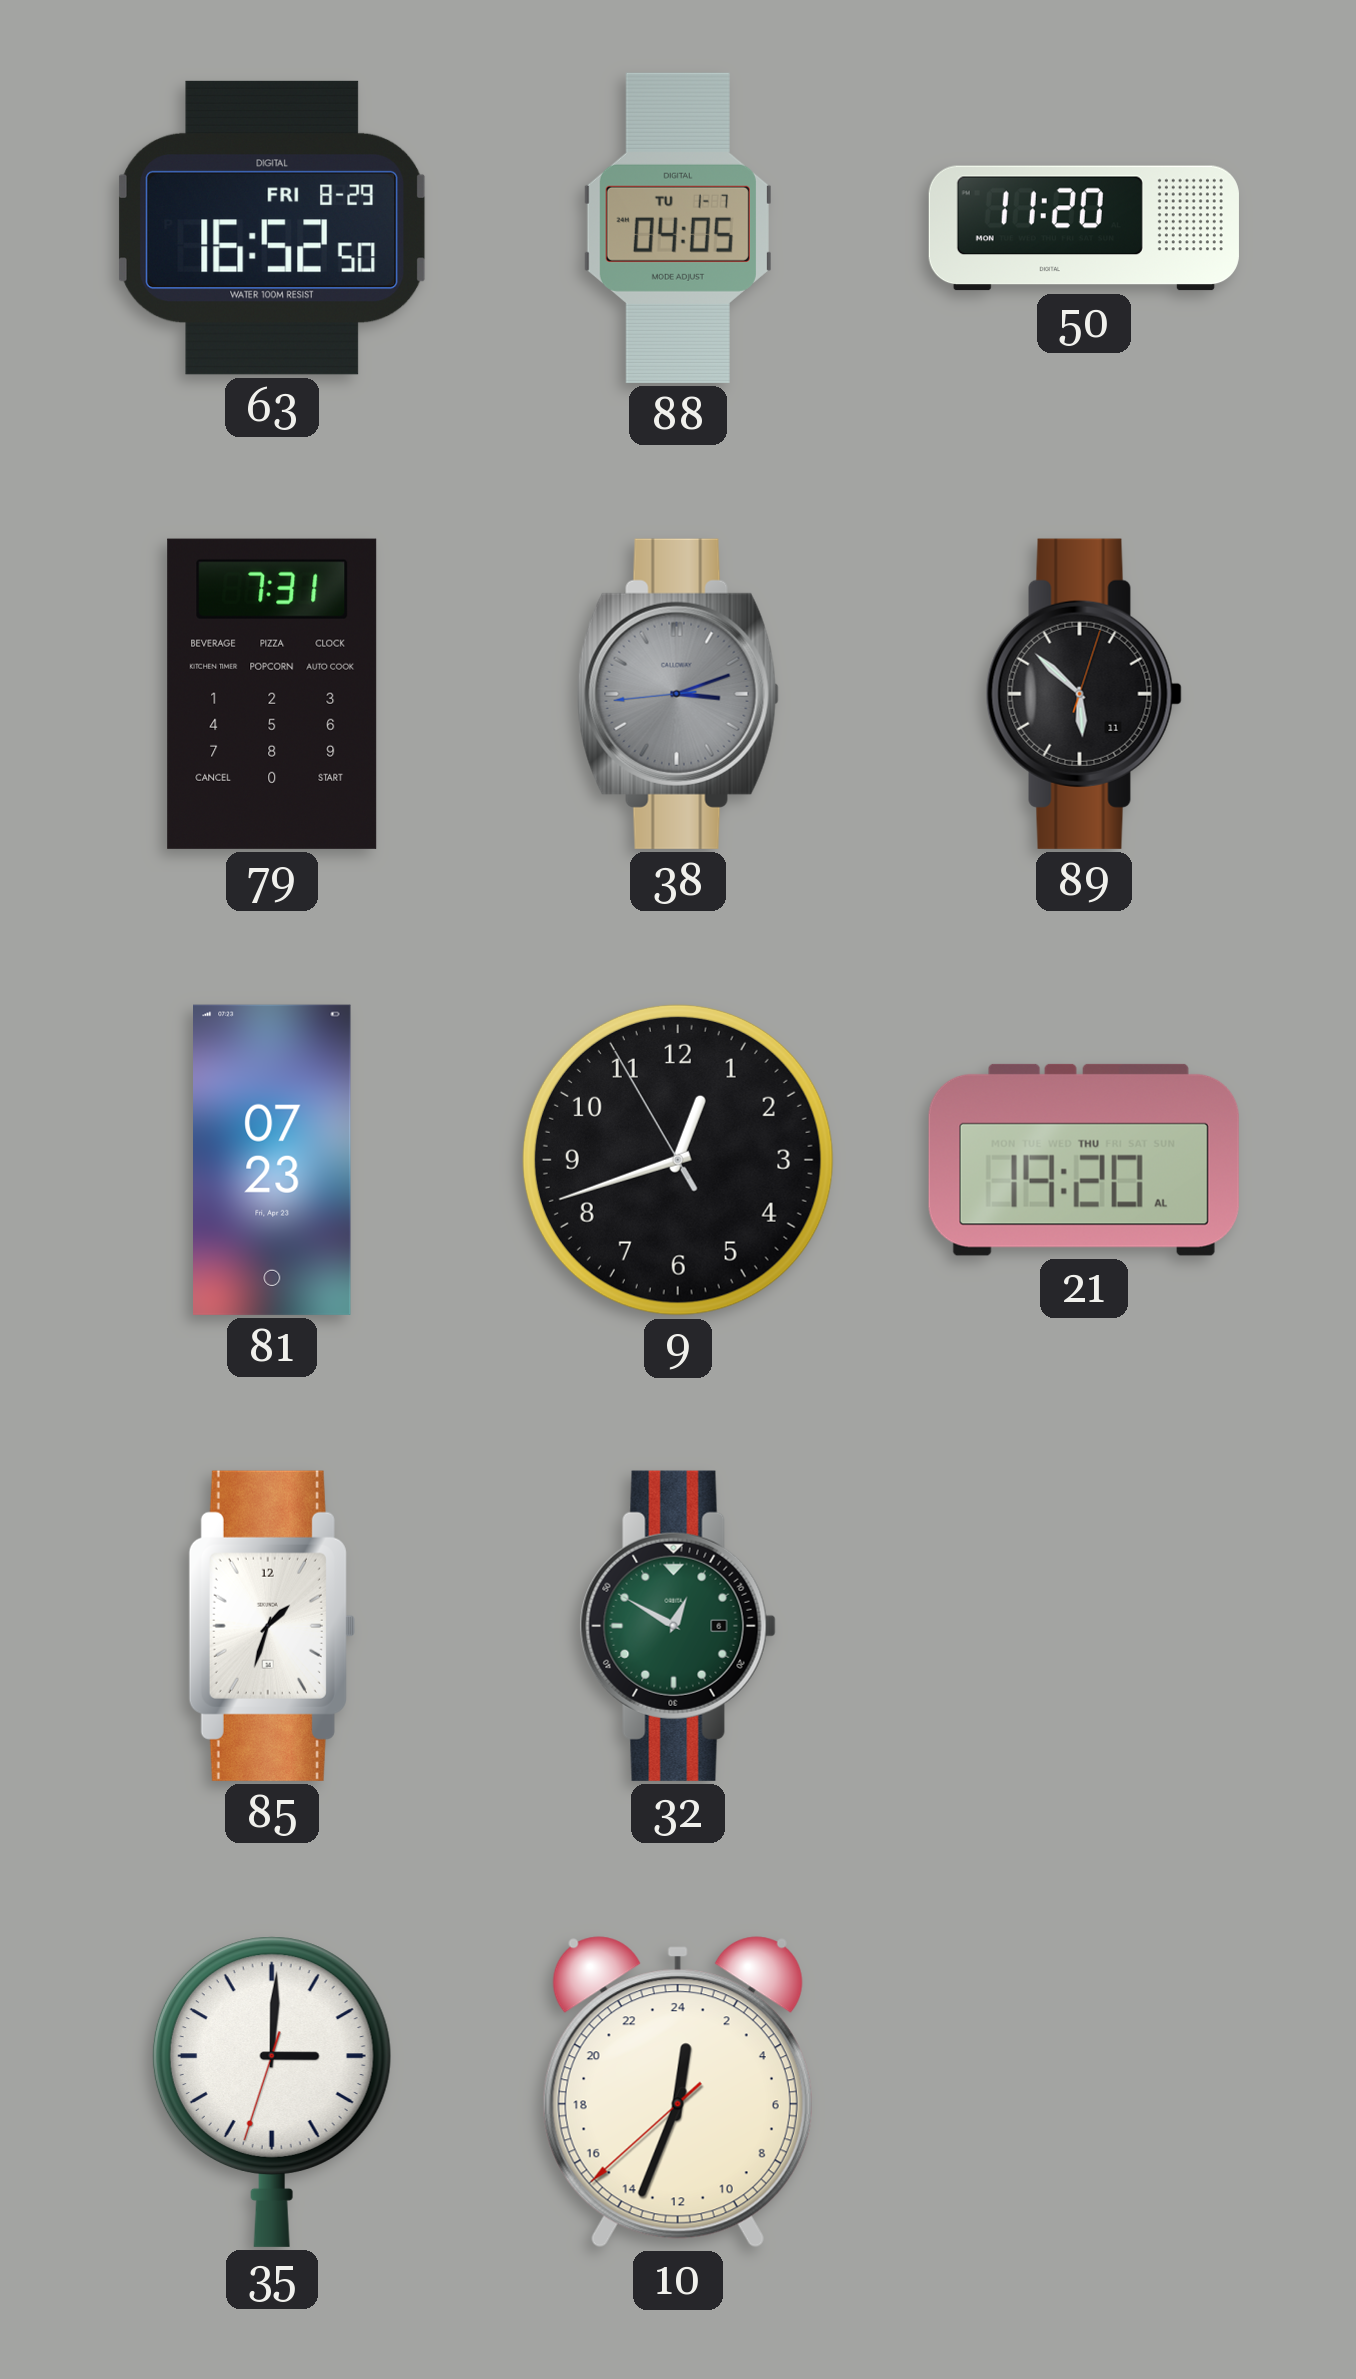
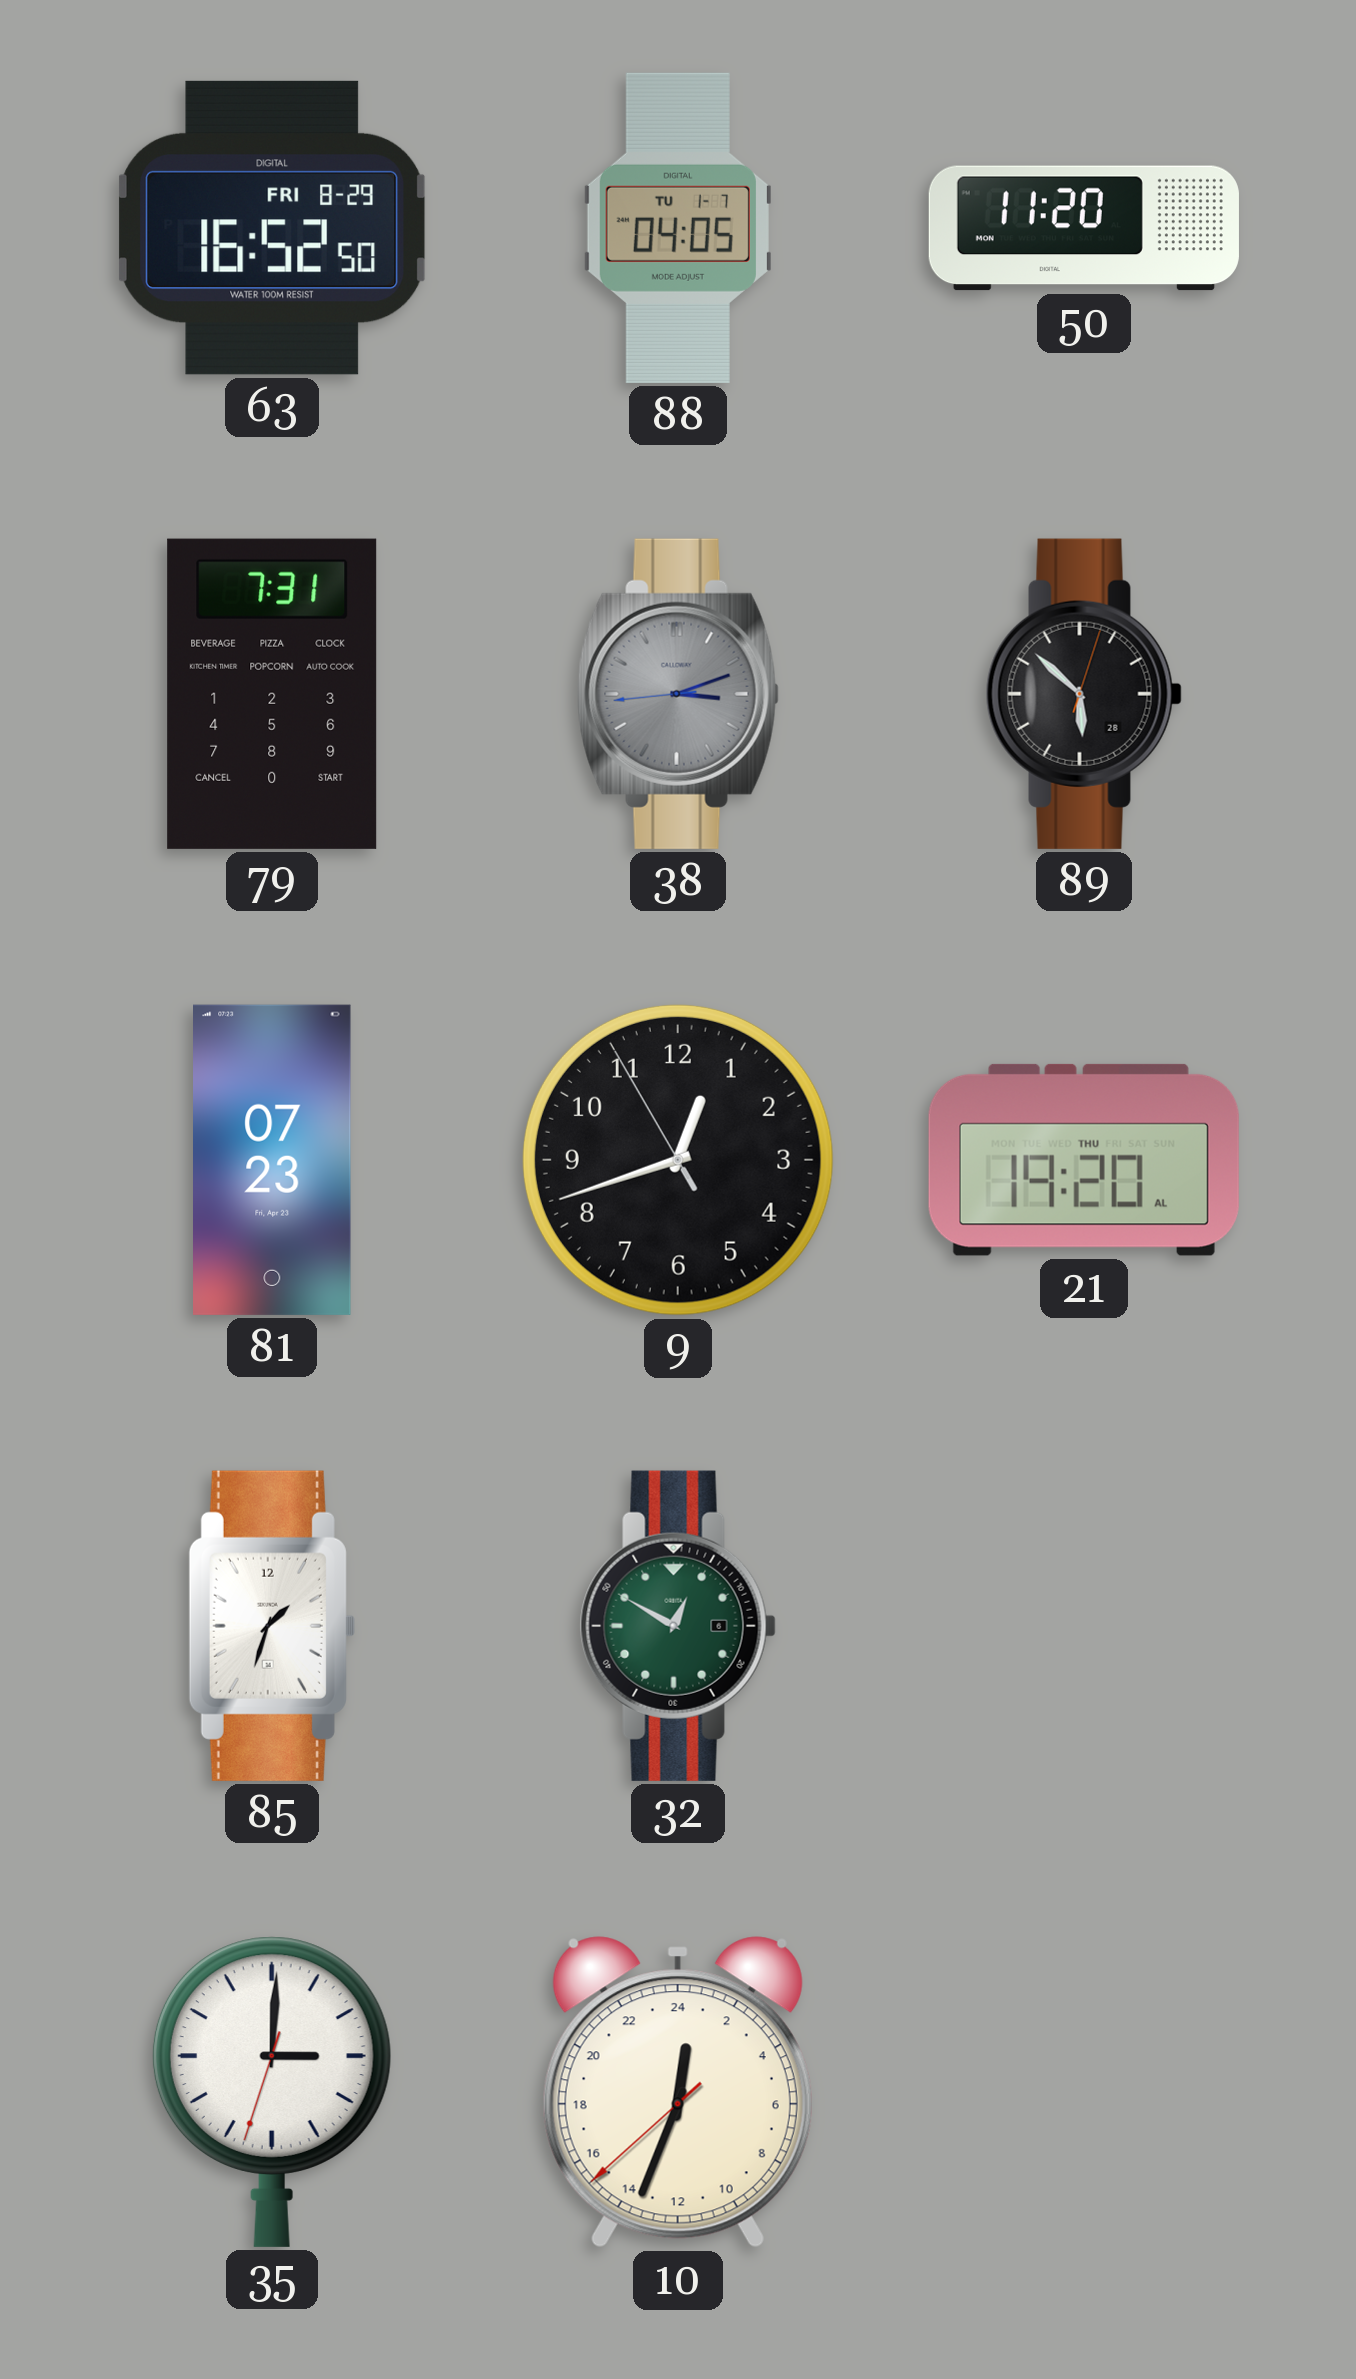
89 date: 11 -> 28 (1084, 694)
